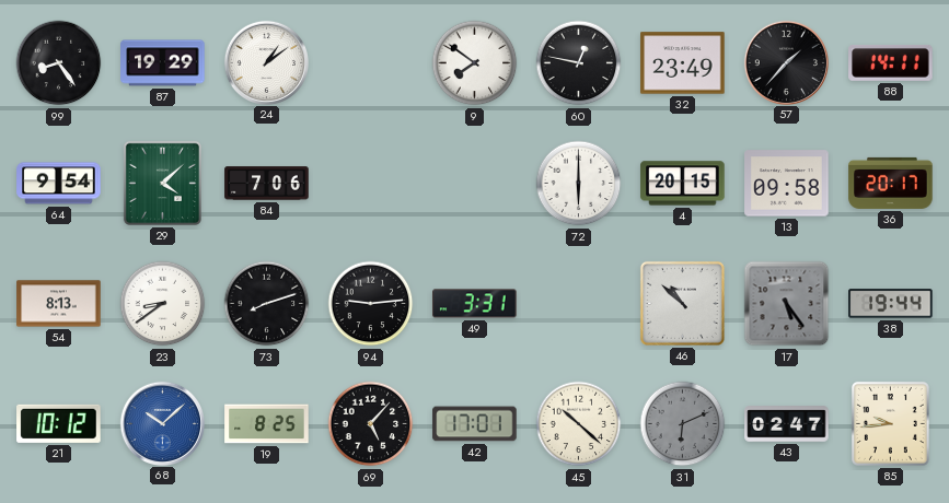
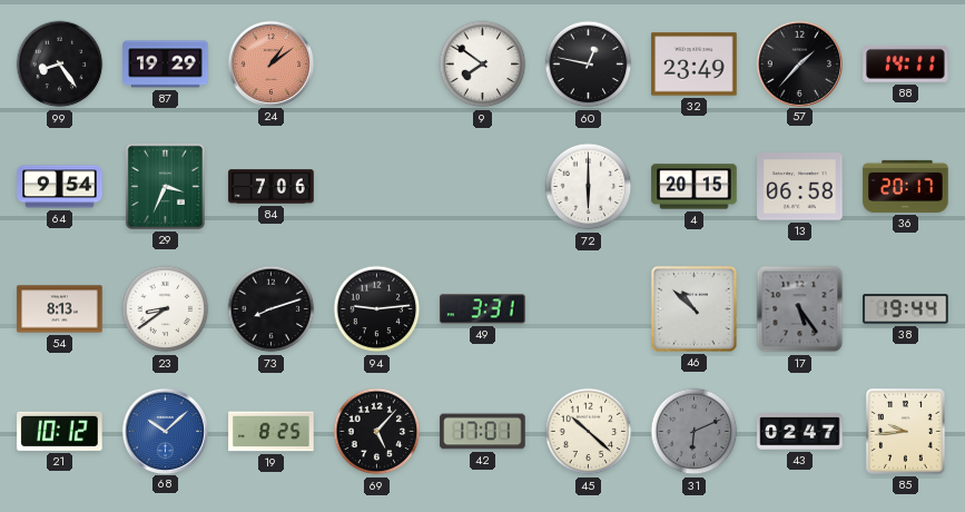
24 dial: white -> salmon (270, 63)
29: 4:08 -> 3:34 (165, 186)
13: 09:58 -> 06:58 (800, 187)
